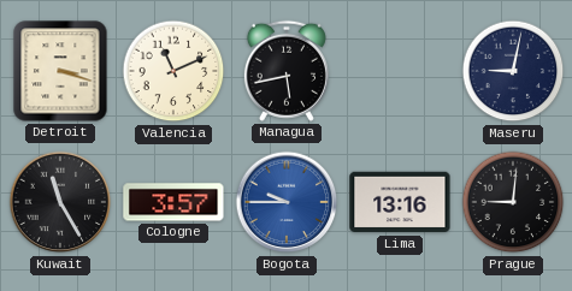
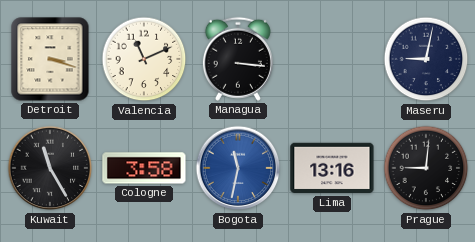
Managua: 5:43 -> 3:16 (238, 59)
Cologne: 3:57 -> 3:58 (144, 168)
Bogota: 9:45 -> 11:32 (238, 168)
